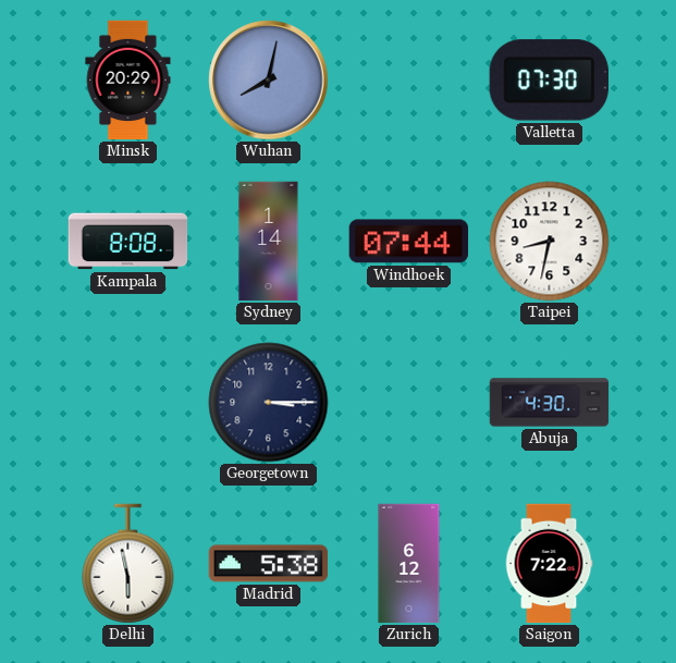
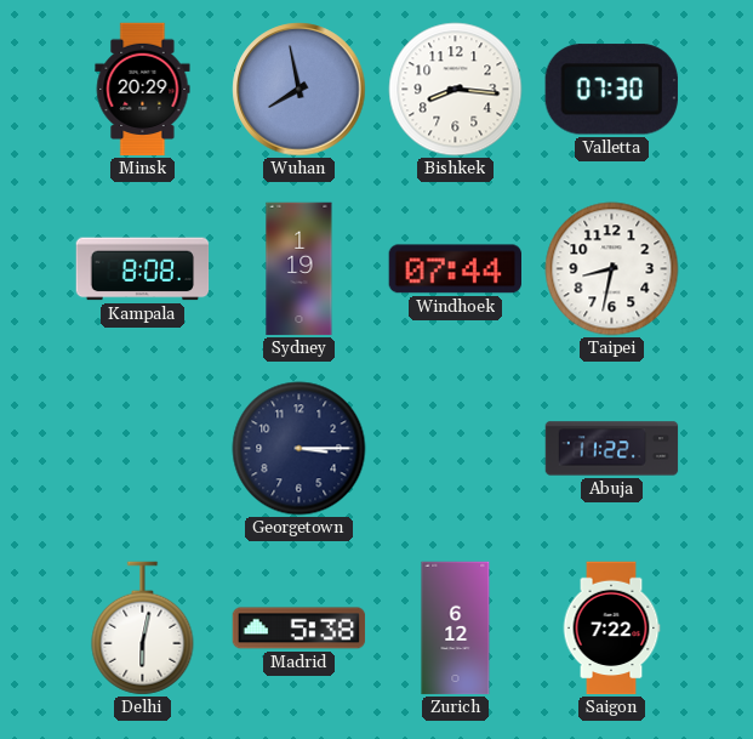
Wuhan: 8:02 -> 7:58 (300, 90)
Bishkek: none -> 8:16 (456, 90)
Sydney: 1:14 -> 1:19 (300, 269)
Abuja: 4:30 -> 11:22 (612, 449)
Delhi: 5:58 -> 6:02 (143, 629)
